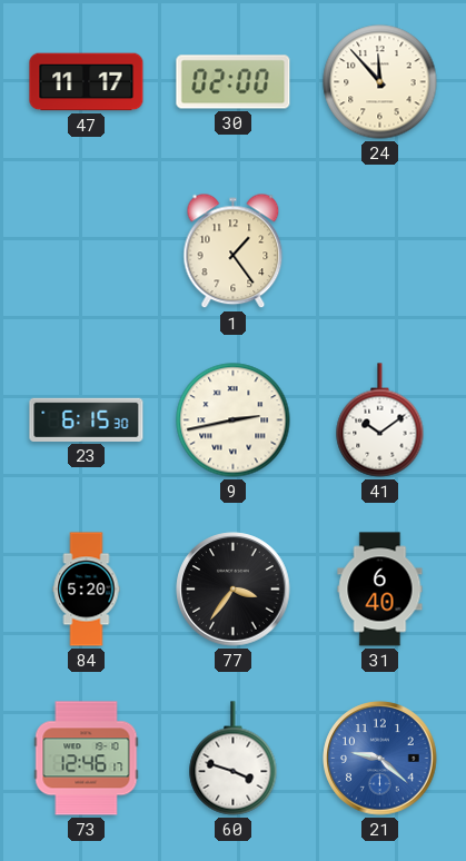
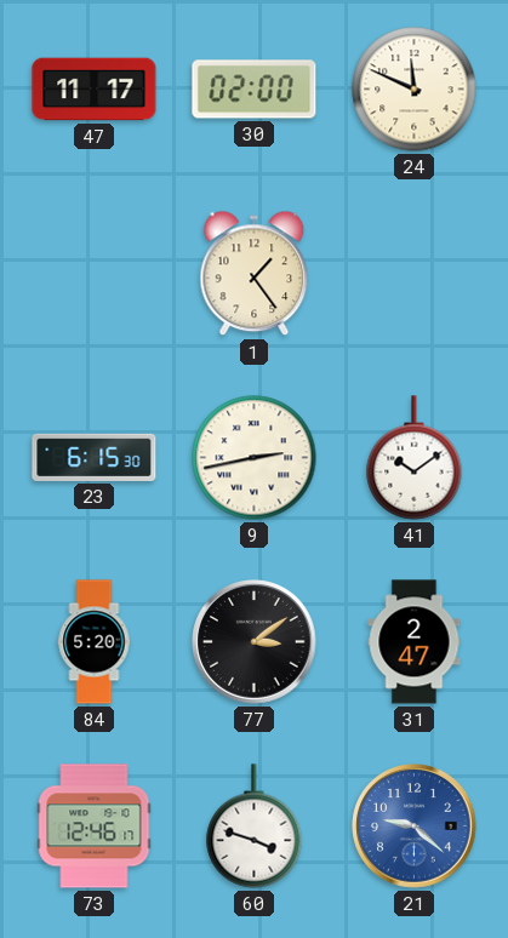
24: 11:53 -> 11:49 (415, 90)
77: 3:36 -> 3:09 (255, 642)
31: 6:40 -> 2:47 (415, 642)
